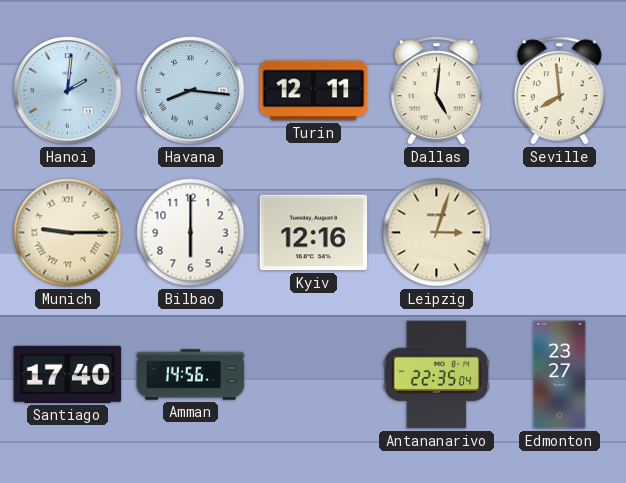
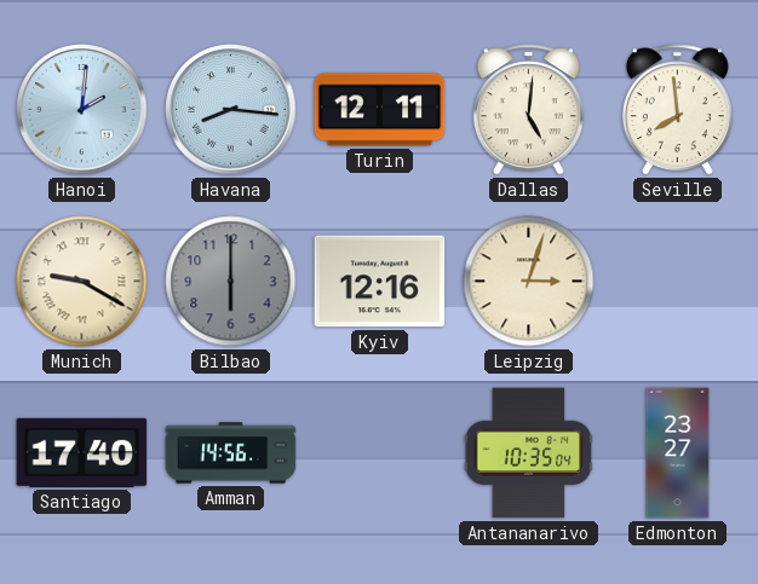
Munich: 9:15 -> 9:20 (82, 282)
Bilbao dial: white -> grey (231, 282)
Antananarivo: 22:35 -> 10:35 (529, 453)
